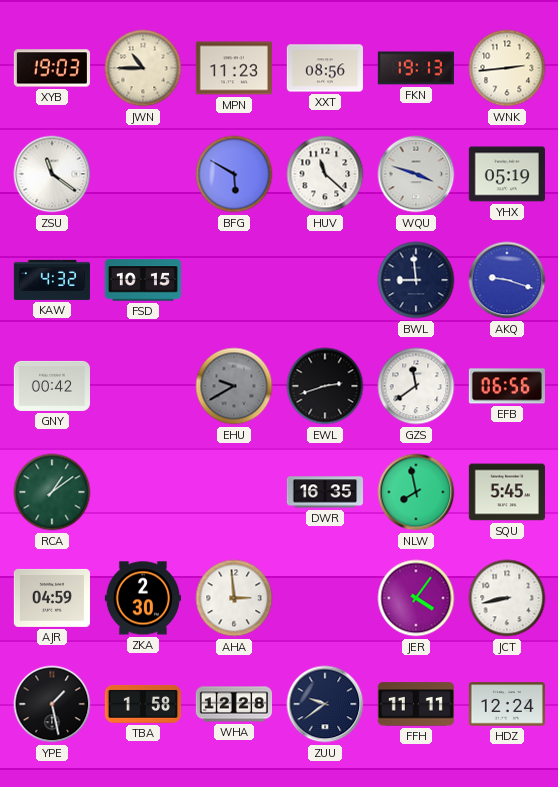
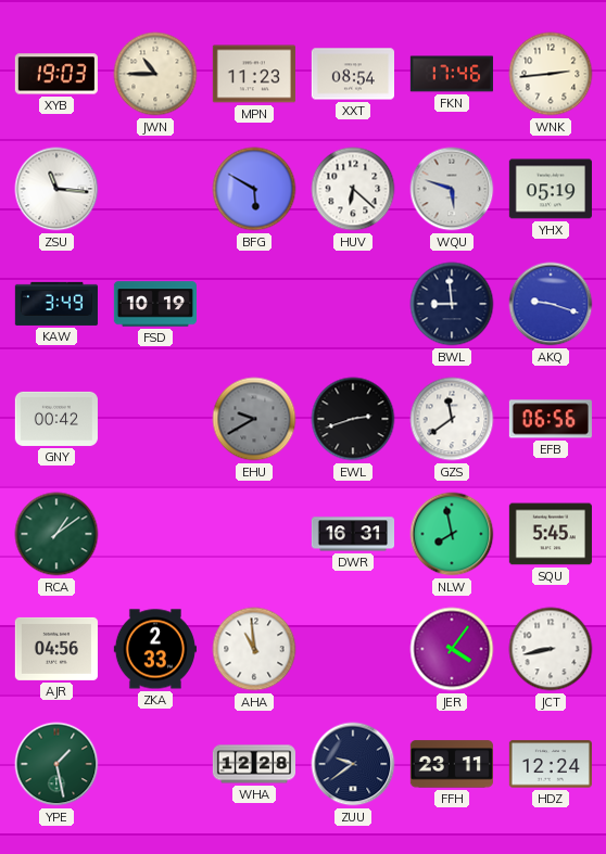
XXT: 08:56 -> 08:54 (352, 74)
FKN: 19:13 -> 17:46 (451, 74)
ZSU: 11:21 -> 11:16 (56, 189)
HUV: 11:22 -> 6:22 (353, 189)
WQU: 3:48 -> 5:48 (452, 189)
KAW: 4:32 -> 3:49 (56, 304)
FSD: 10:15 -> 10:19 (154, 304)
DWR: 16:35 -> 16:31 (352, 534)
AJR: 04:59 -> 04:56 (56, 649)
ZKA: 2:30 -> 2:33 (155, 649)
AHA: 2:59 -> 10:59 (254, 649)
YPE dial: black -> green (56, 764)
TBA: 1:58 -> none (143, 704)
FFH: 11:11 -> 23:11 (452, 764)
